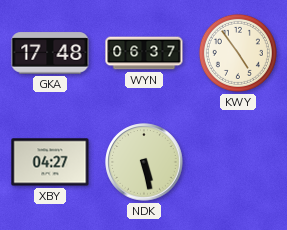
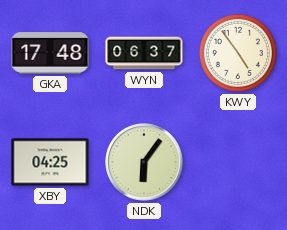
XBY: 04:27 -> 04:25 (50, 162)
NDK: 5:28 -> 6:06 (144, 162)
